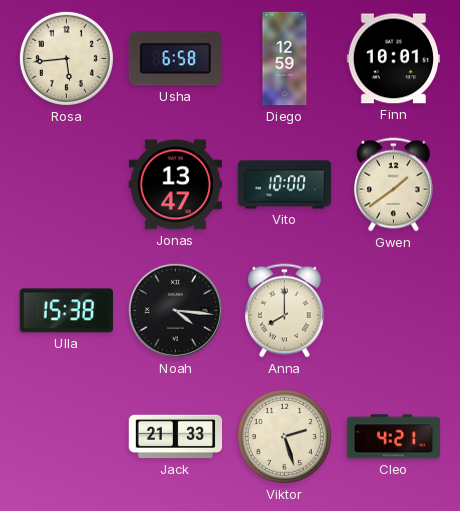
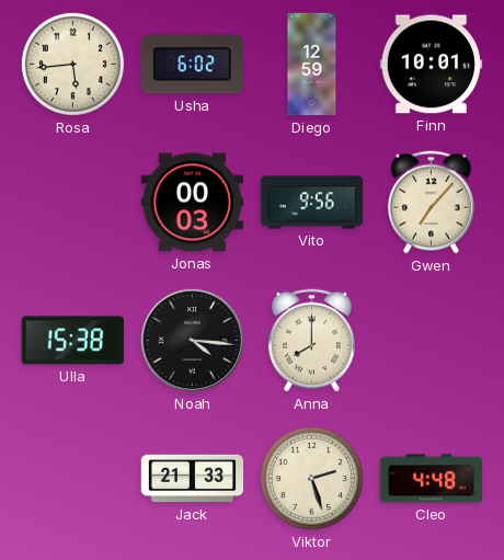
Usha: 6:58 -> 6:02 (192, 65)
Jonas: 13:47 -> 00:03 (192, 203)
Vito: 10:00 -> 9:56 (312, 203)
Gwen: 1:39 -> 7:07 (431, 203)
Cleo: 4:21 -> 4:48 (432, 479)
